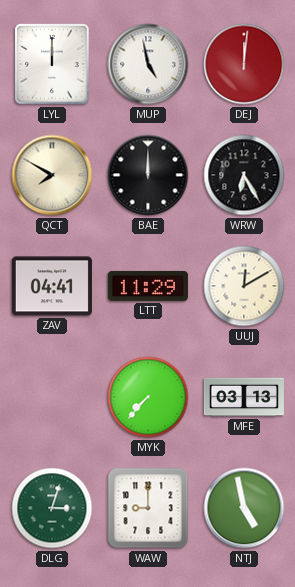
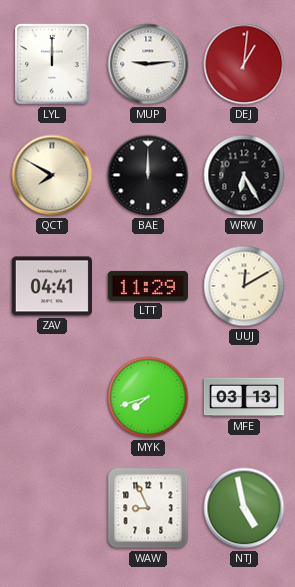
MUP: 4:58 -> 9:14 (148, 64)
DEJ: 12:01 -> 1:01 (244, 64)
MYK: 7:37 -> 7:42 (148, 397)
DLG: 3:03 -> none (52, 508)
WAW: 9:00 -> 8:56 (148, 508)
